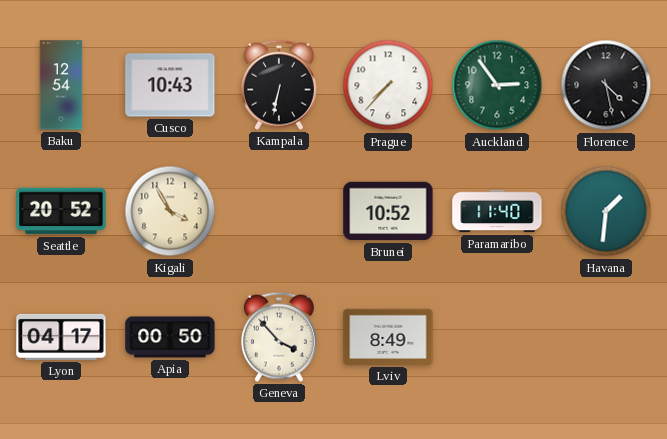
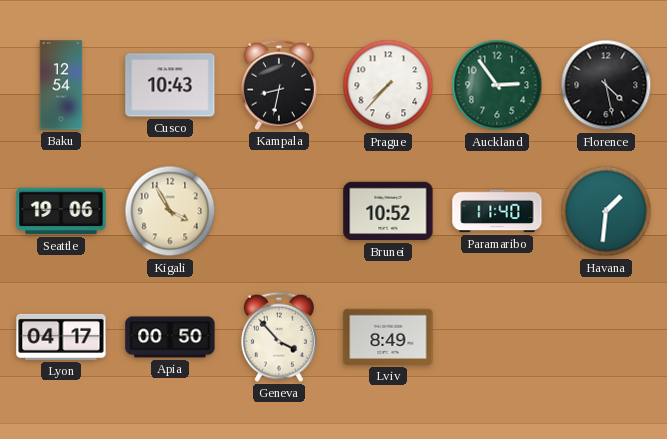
Kampala: 6:32 -> 8:32 (279, 85)
Seattle: 20:52 -> 19:06 (61, 211)
